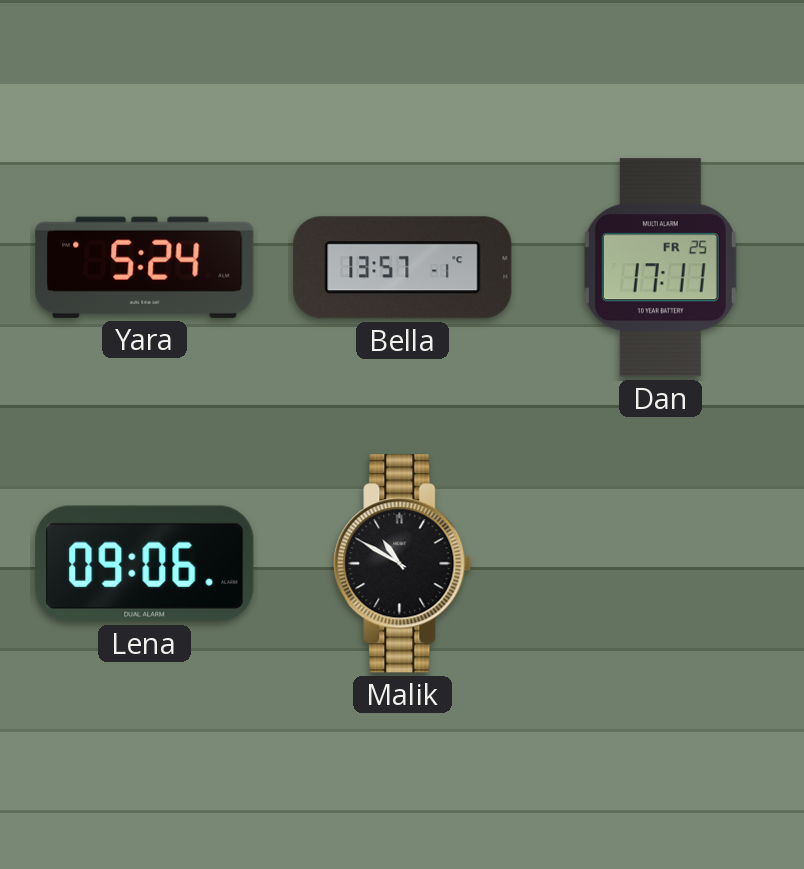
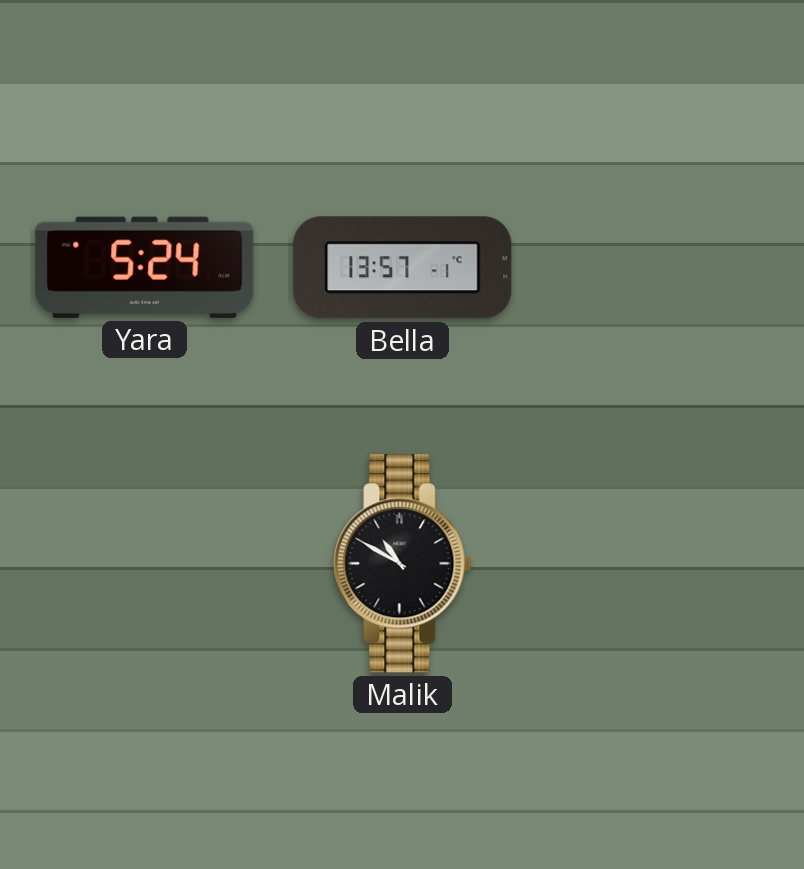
Dan: 17:11 -> none (660, 268)
Lena: 09:06 -> none (145, 564)
